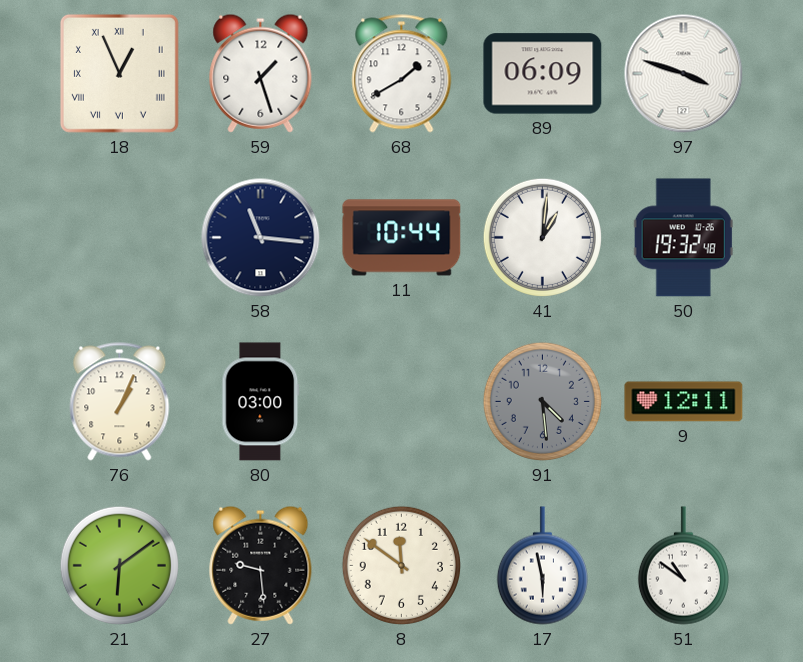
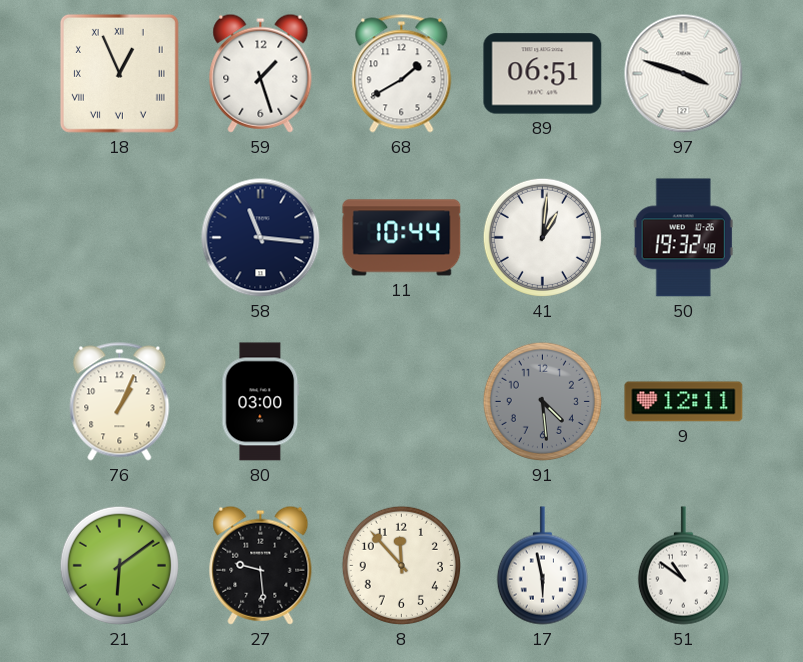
89: 06:09 -> 06:51 (543, 74)
8: 11:51 -> 11:53 (401, 565)
